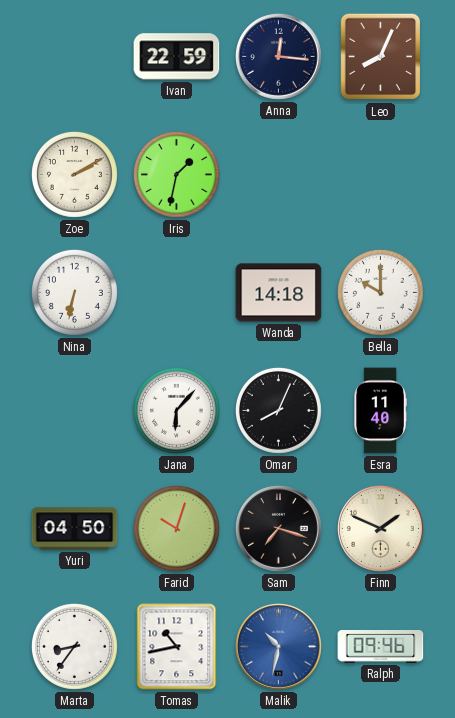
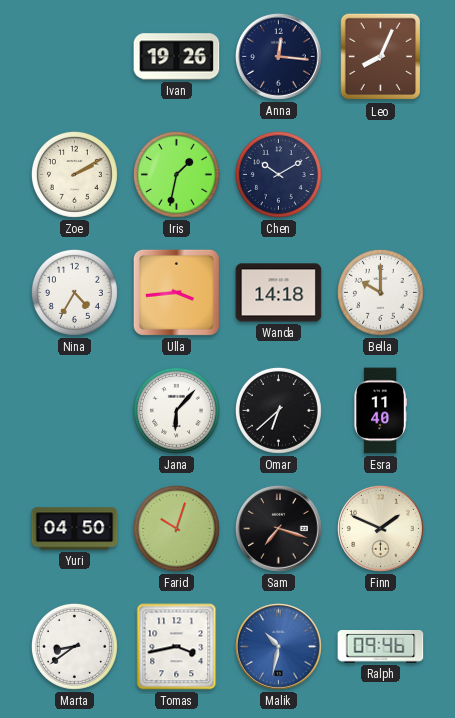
Ivan: 22:59 -> 19:26 (177, 57)
Chen: none -> 10:10 (278, 174)
Nina: 6:32 -> 4:35 (74, 292)
Ulla: none -> 3:44 (176, 292)
Omar: 8:04 -> 6:38 (278, 410)
Marta: 8:36 -> 8:39 (74, 646)
Tomas: 10:43 -> 3:43 (177, 647)
